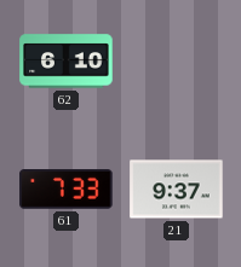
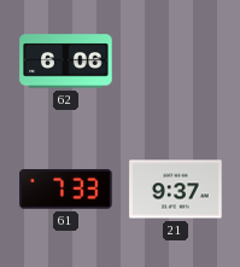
62: 6:10 -> 6:06 (66, 62)
